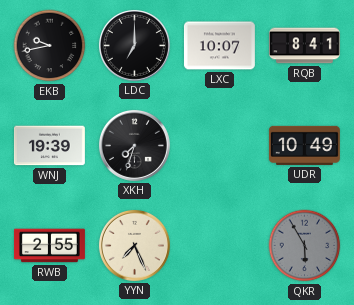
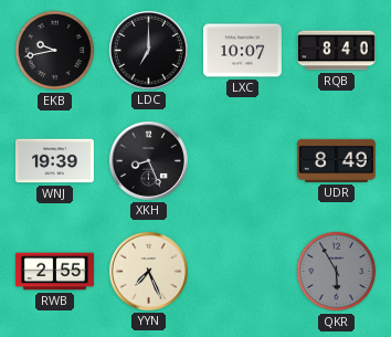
RQB: 8:41 -> 8:40 (336, 51)
XKH: 7:33 -> 8:26 (148, 160)
UDR: 10:49 -> 8:49 (336, 160)
